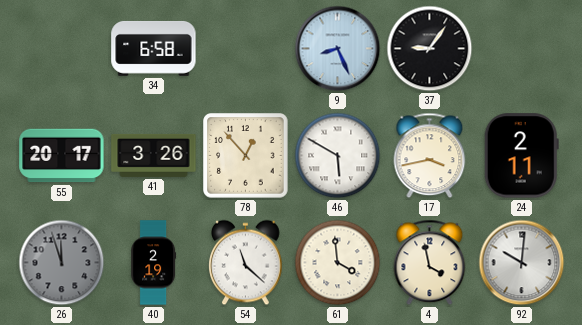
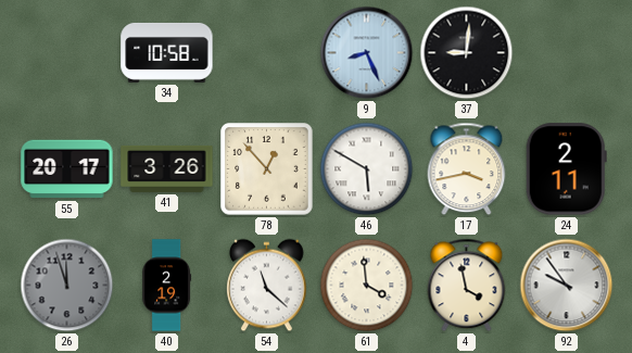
34: 6:58 -> 10:58 (167, 52)
37: 9:06 -> 9:01 (467, 53)
92: 10:01 -> 9:54 (567, 286)
